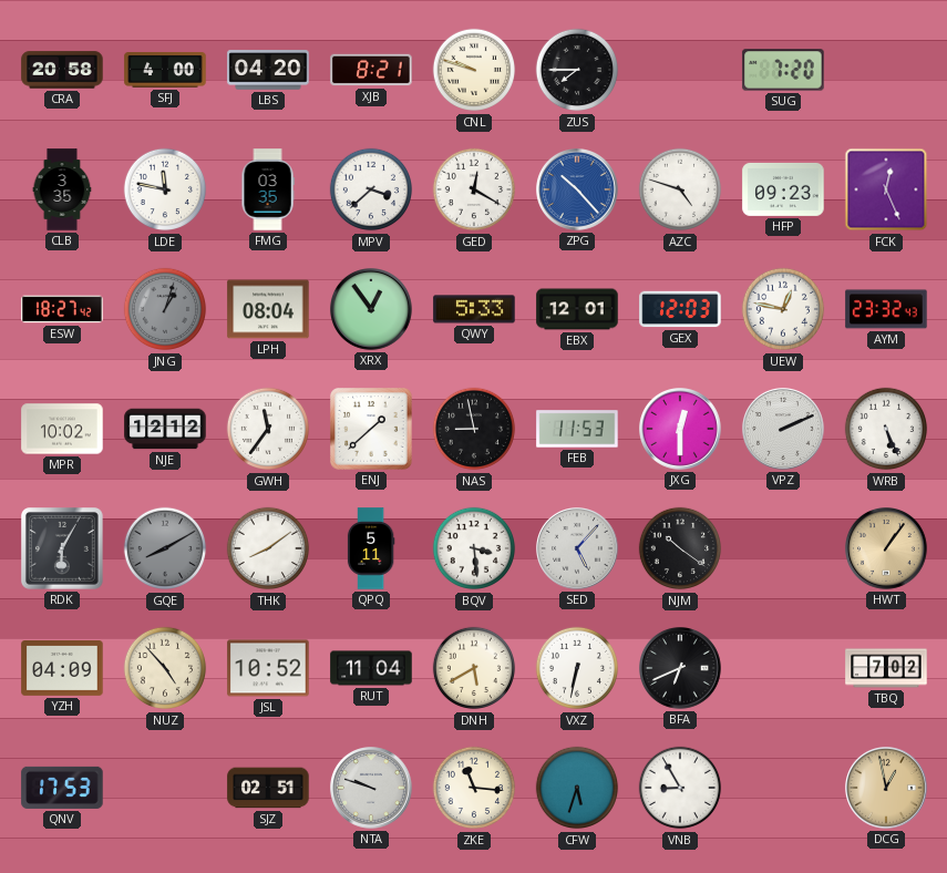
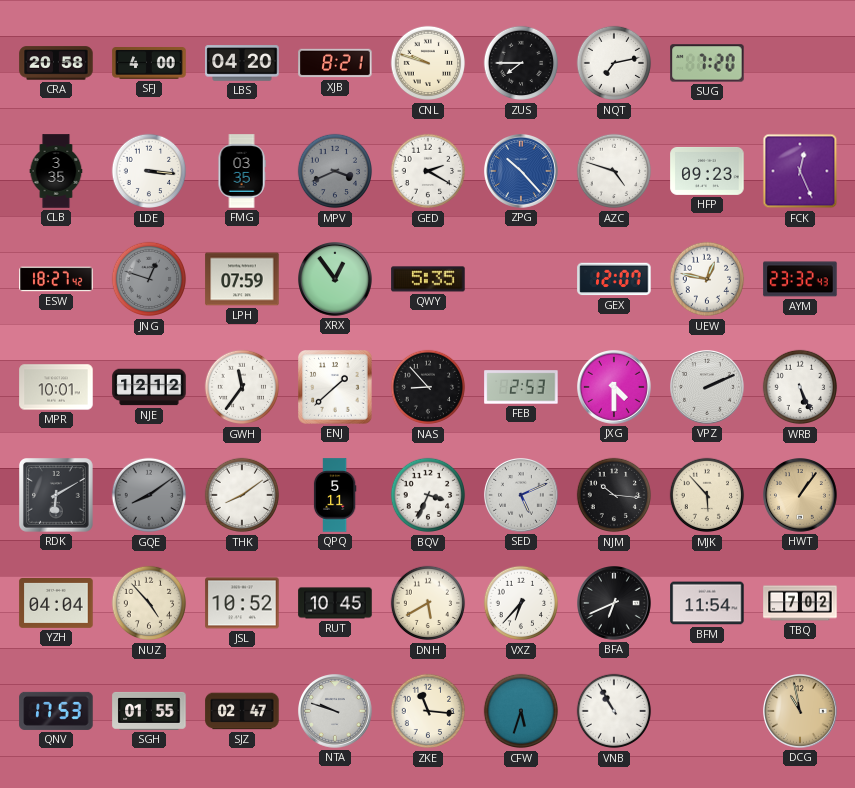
NQT: none -> 7:13 (614, 63)
LDE: 11:47 -> 3:16 (149, 171)
MPV: 3:38 -> 3:41 (335, 171)
MPV dial: white -> grey (335, 171)
GED: 12:20 -> 2:20 (428, 171)
JNG: 1:03 -> 12:48 (149, 279)
LPH: 08:04 -> 07:59 (242, 279)
QWY: 5:33 -> 5:35 (428, 279)
EBX: 12:01 -> none (577, 309)
GEX: 12:03 -> 12:07 (614, 279)
MPR: 10:02 -> 10:01 (56, 387)
NAS: 8:58 -> 8:53 (428, 387)
FEB: 11:53 -> 2:53 (521, 387)
JXG: 12:30 -> 4:30 (615, 388)
RDK: 6:05 -> 6:10 (57, 496)
GQE: 8:10 -> 8:09 (149, 495)
BQV: 3:29 -> 3:34 (428, 495)
SED: 5:07 -> 5:11 (522, 496)
NJM: 10:21 -> 10:16 (614, 495)
MJK: none -> 5:53 (707, 495)
YZH: 04:09 -> 04:04 (56, 604)
RUT: 11:04 -> 10:45 (335, 603)
VXZ: 6:32 -> 6:37 (521, 603)
BFM: none -> 11:54 (707, 603)
SGH: none -> 01:55 (149, 711)
SJZ: 02:51 -> 02:47 (242, 711)
VNB: 8:55 -> 10:55 (614, 711)
DCG: 12:58 -> 10:58 (801, 712)
